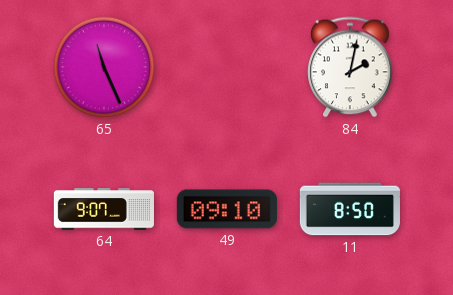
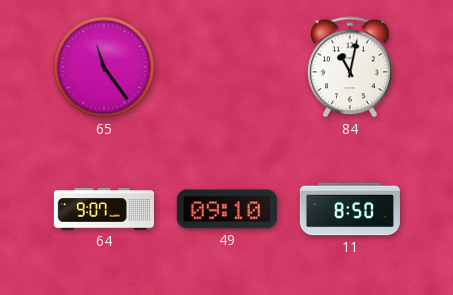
65: 11:26 -> 11:24 (104, 67)
84: 2:02 -> 11:02 (350, 67)
